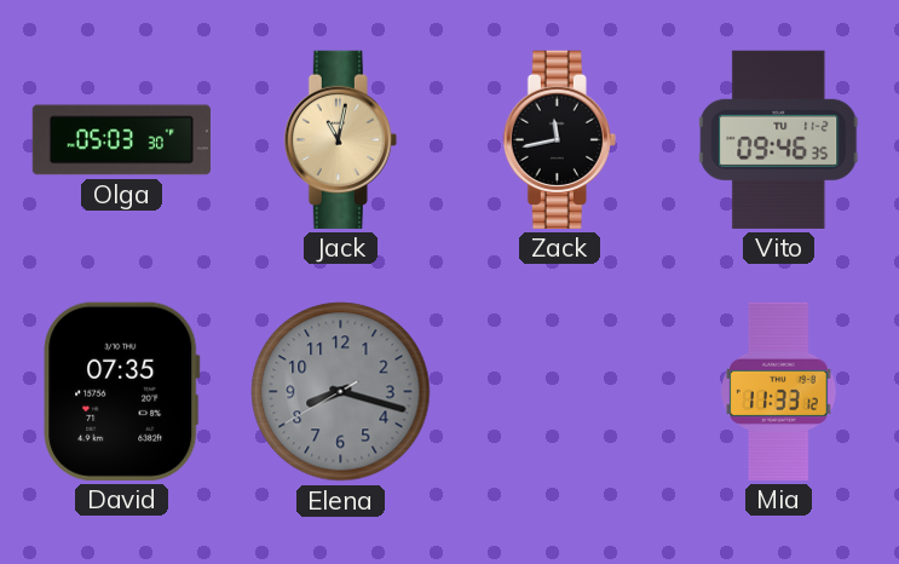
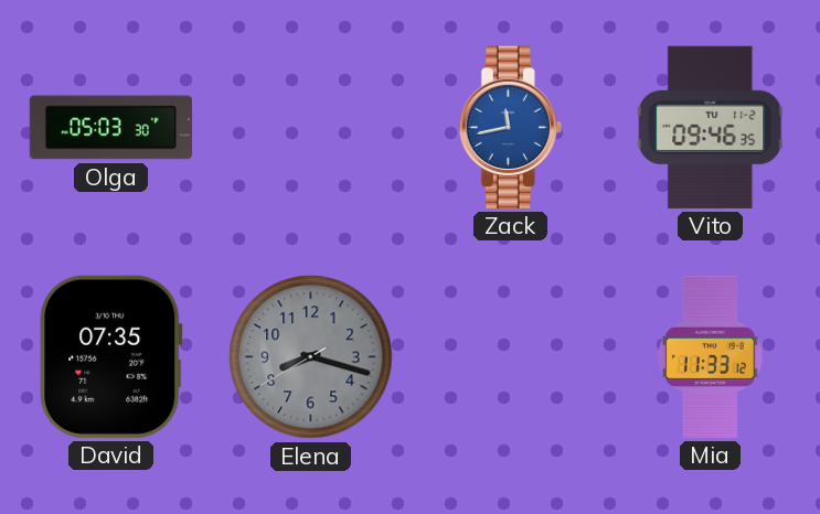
Jack: 11:02 -> none (340, 139)
Zack dial: black -> blue (510, 127)
